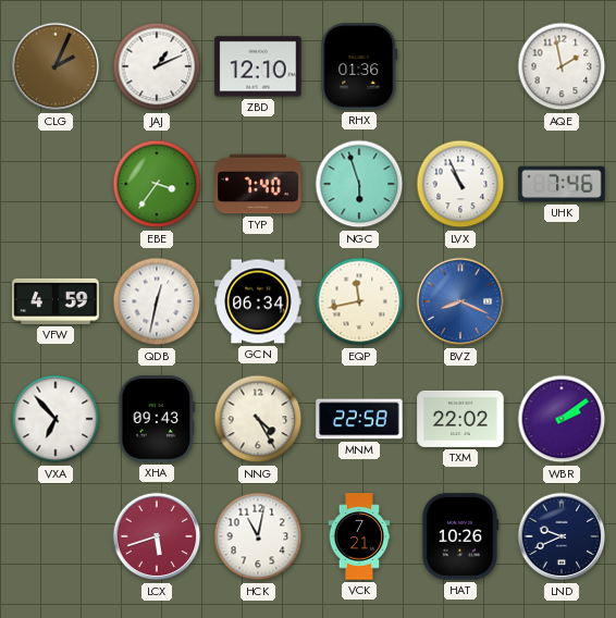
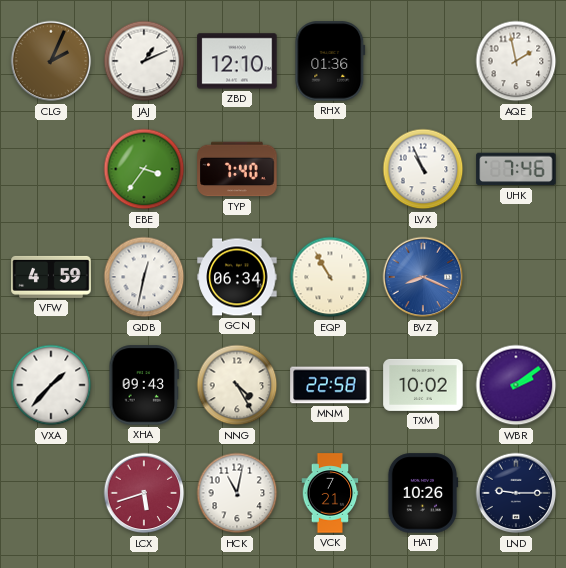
NGC: 5:57 -> none (359, 184)
EQP: 11:43 -> 10:55 (330, 277)
VXA: 6:53 -> 1:37 (51, 385)
TXM: 22:02 -> 10:02 (423, 385)
LND: 9:41 -> 9:15 (516, 493)
